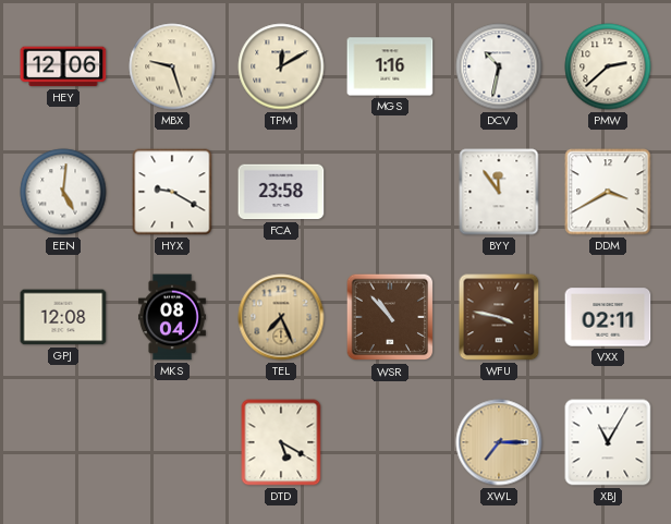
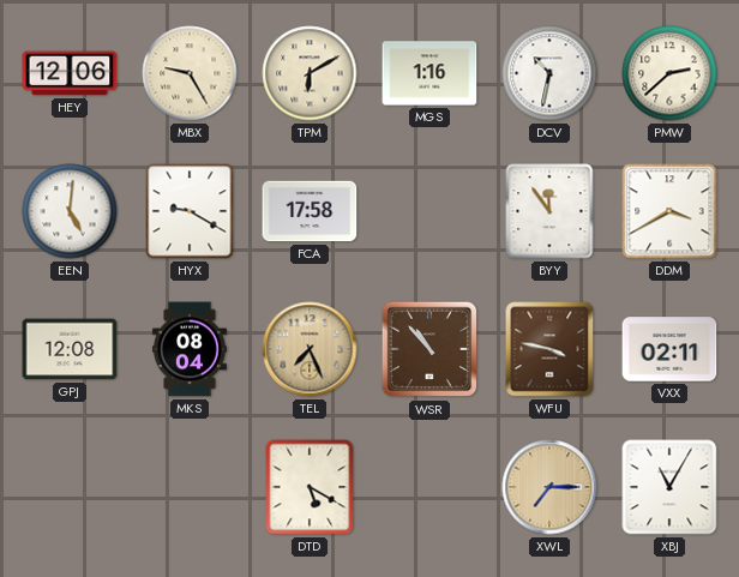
MBX: 9:27 -> 9:25 (190, 73)
TPM: 12:10 -> 6:10 (310, 73)
FCA: 23:58 -> 17:58 (310, 211)
